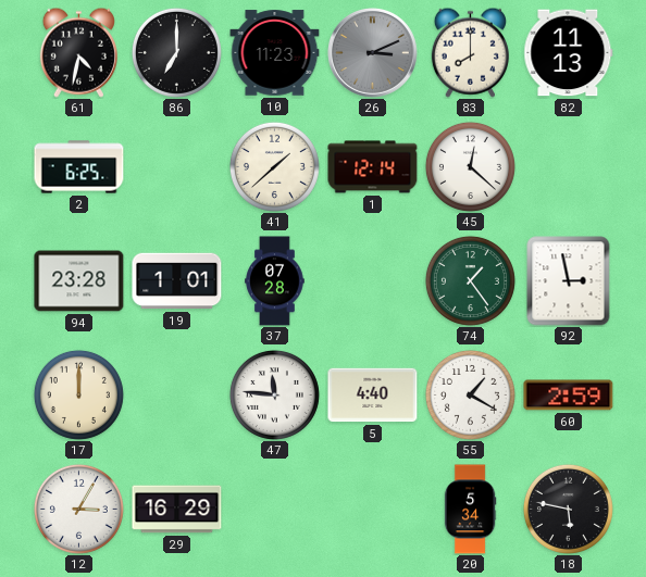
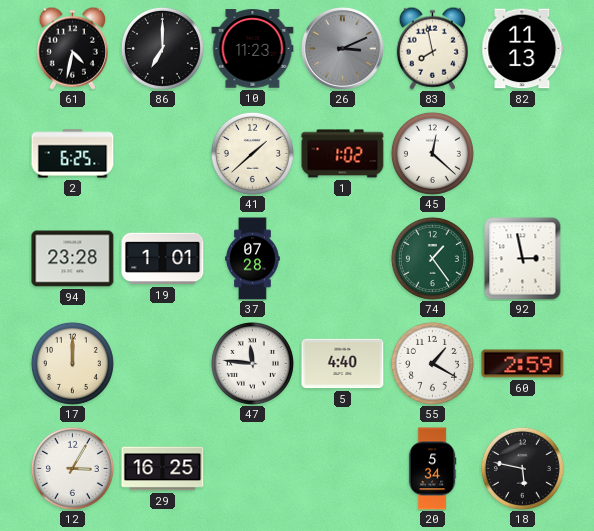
83: 8:00 -> 7:58 (432, 48)
1: 12:14 -> 1:02 (343, 154)
29: 16:29 -> 16:25 (163, 469)
